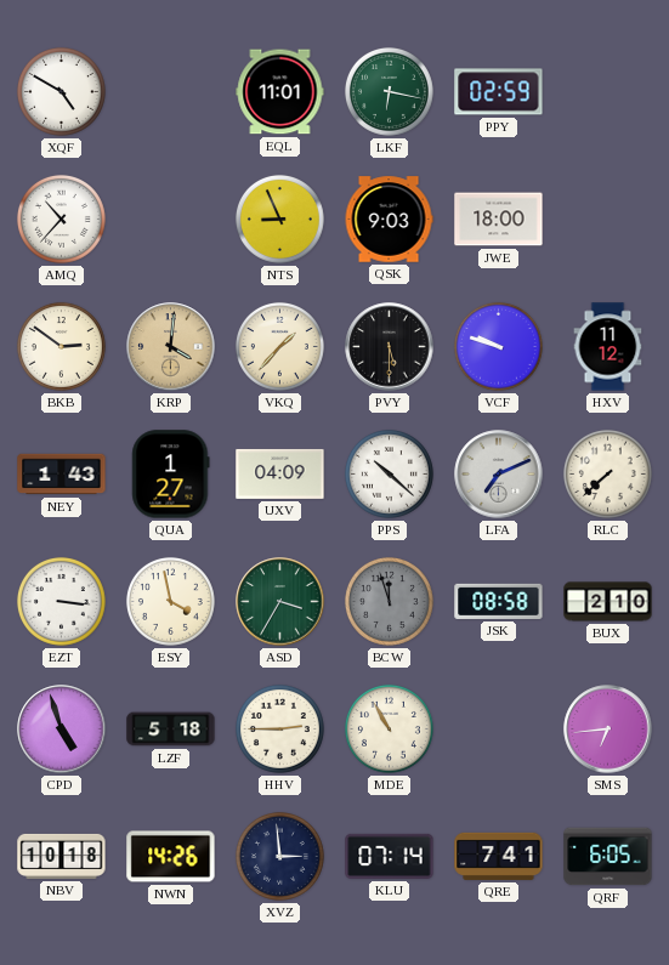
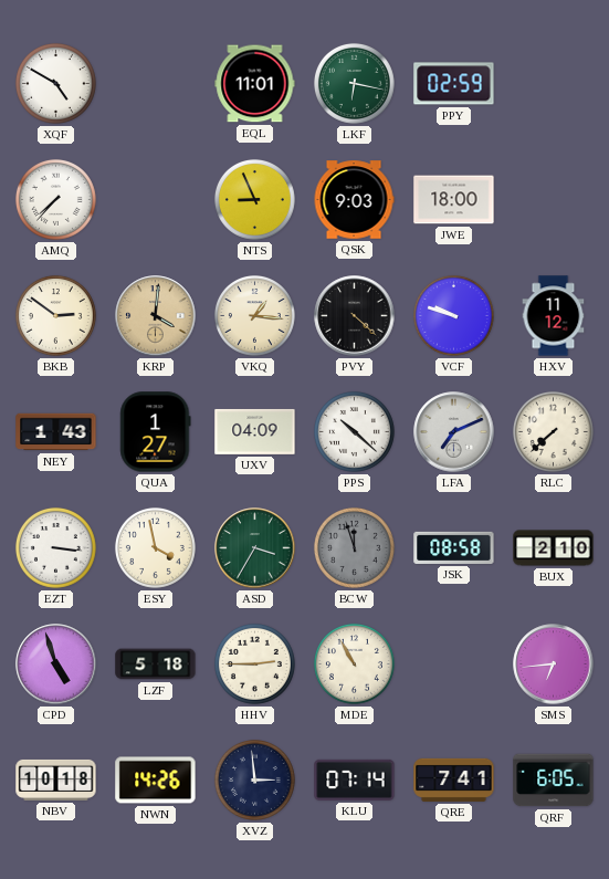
AMQ: 10:37 -> 7:37 (55, 199)
VKQ: 1:37 -> 1:16 (254, 315)
PVY: 5:30 -> 4:22 (355, 316)
